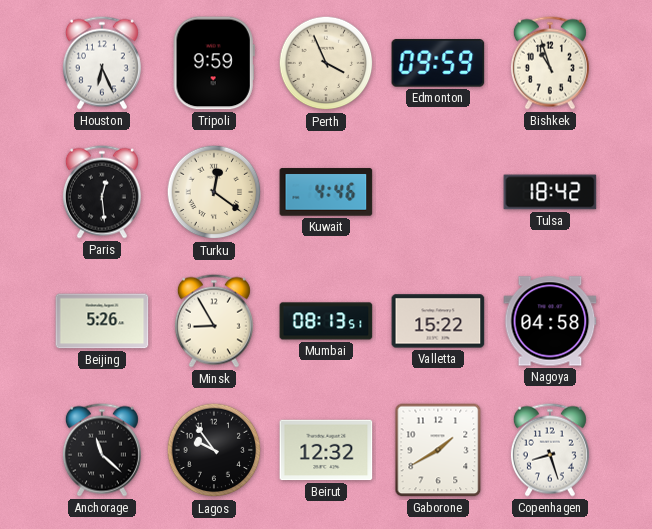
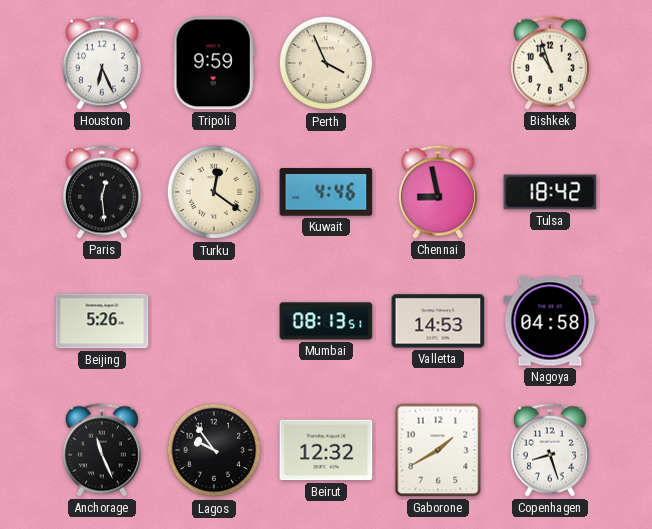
Edmonton: 09:59 -> none (438, 63)
Chennai: none -> 8:58 (438, 192)
Minsk: 8:55 -> none (214, 321)
Valletta: 15:22 -> 14:53 (438, 321)
Anchorage: 11:22 -> 11:26 (102, 450)
